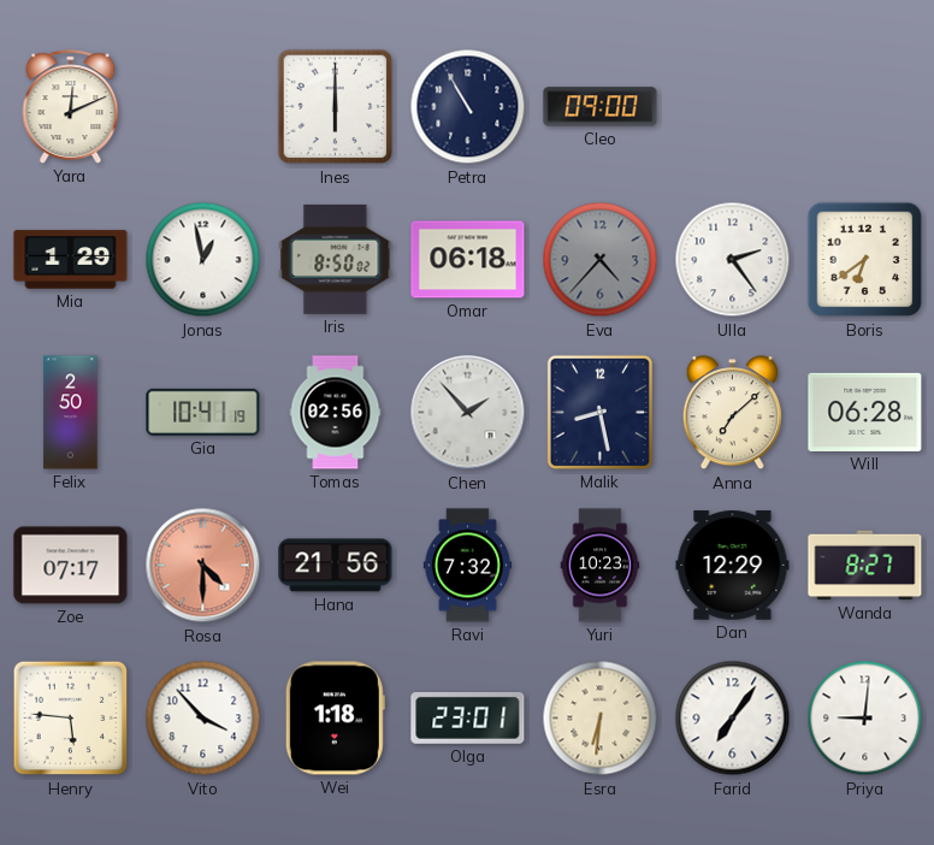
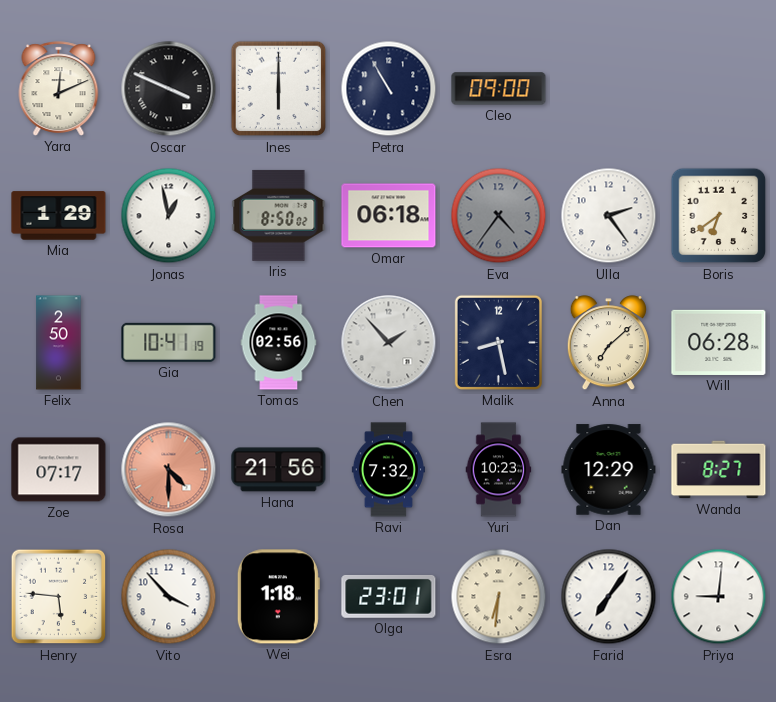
Oscar: none -> 3:49 (169, 89)
Eva: 4:37 -> 4:36 (499, 216)
